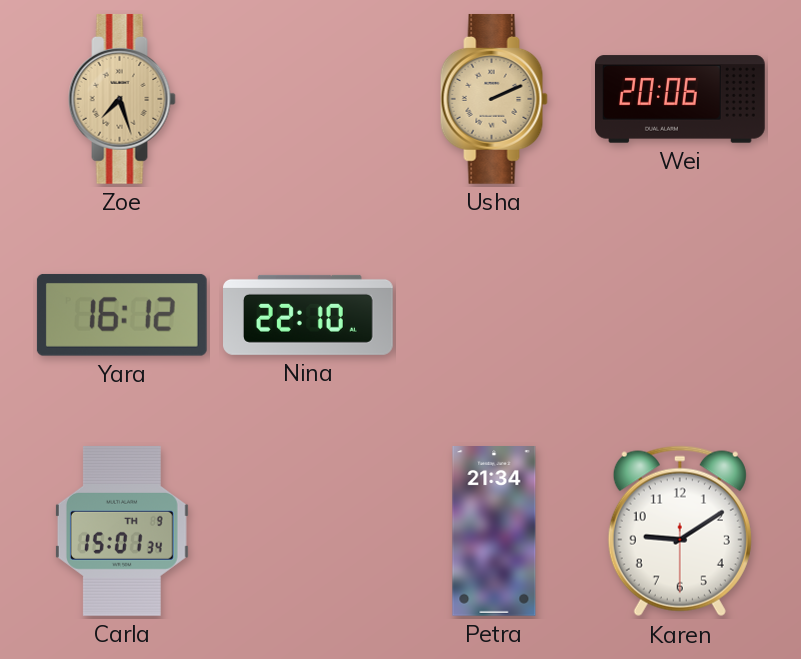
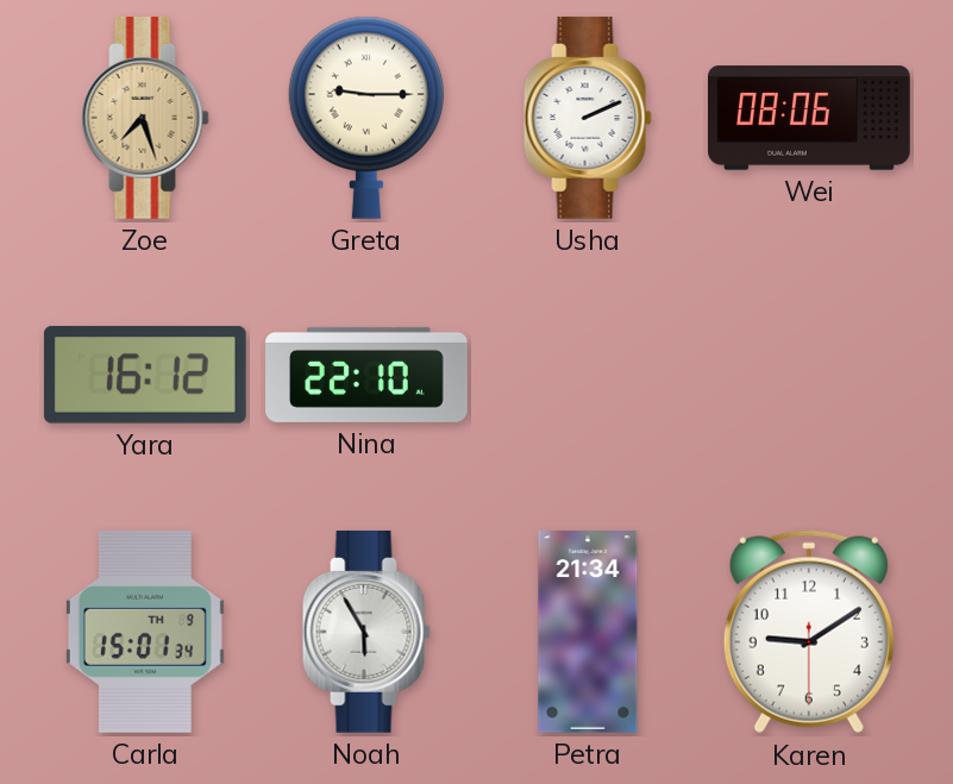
Greta: none -> 9:15 (366, 118)
Usha dial: champagne -> white (588, 118)
Wei: 20:06 -> 08:06 (810, 118)
Noah: none -> 5:55 (366, 632)
